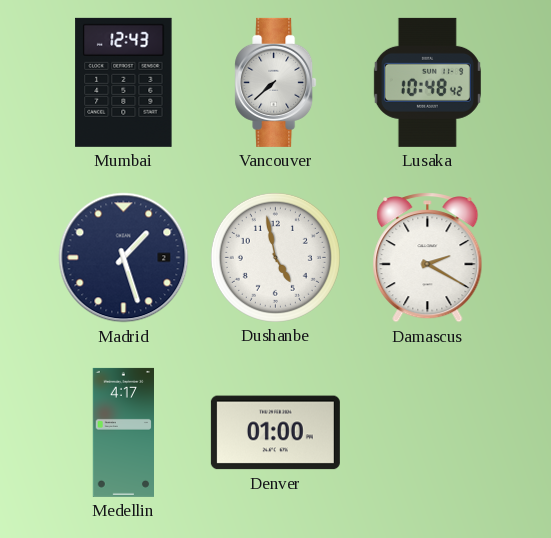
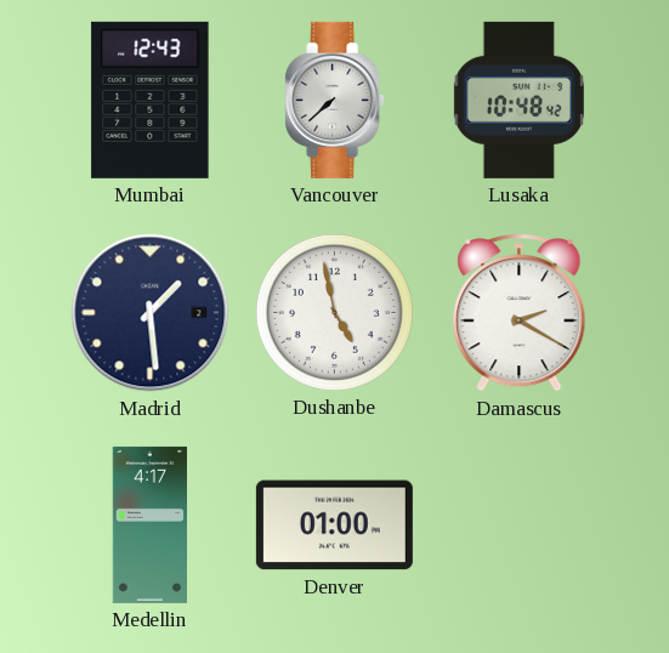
Madrid: 1:27 -> 1:29 (151, 313)
